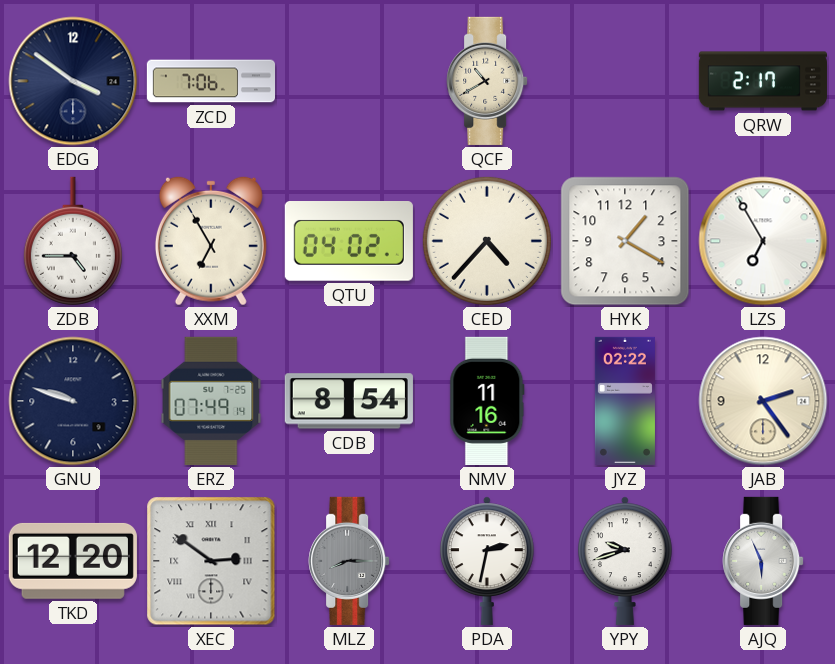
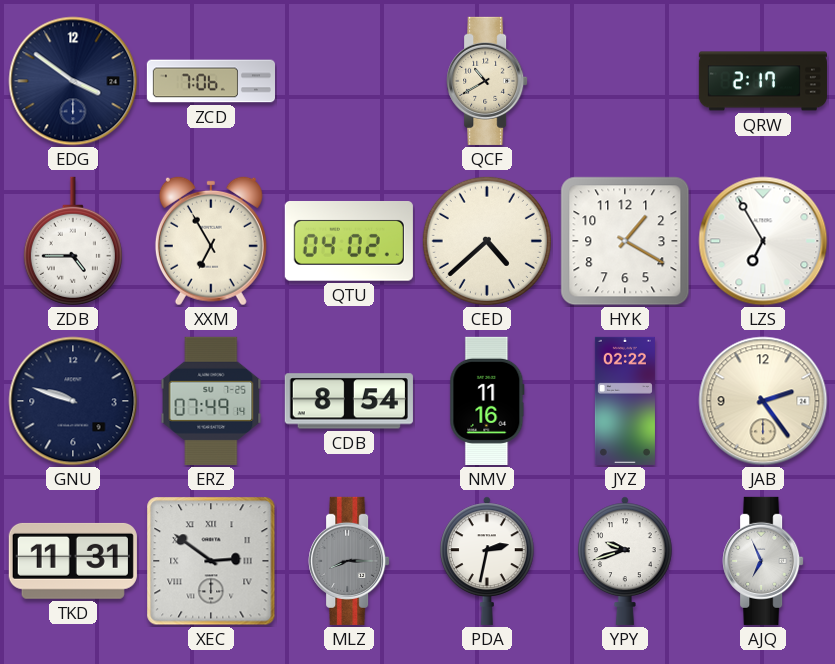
CED: 4:37 -> 4:38 (487, 241)
TKD: 12:20 -> 11:31 (73, 561)
AJQ: 5:56 -> 6:56 (763, 561)
